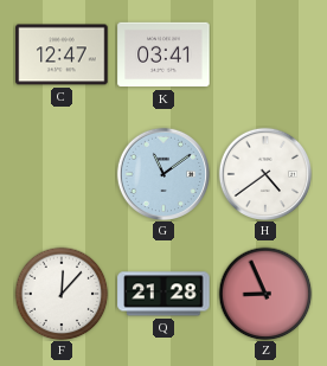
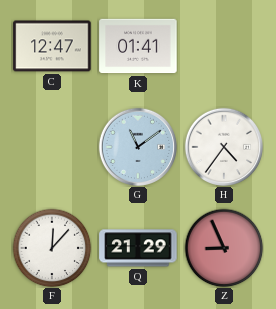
K: 03:41 -> 01:41 (138, 46)
H: 4:39 -> 4:36 (223, 146)
Q: 21:28 -> 21:29 (138, 248)
